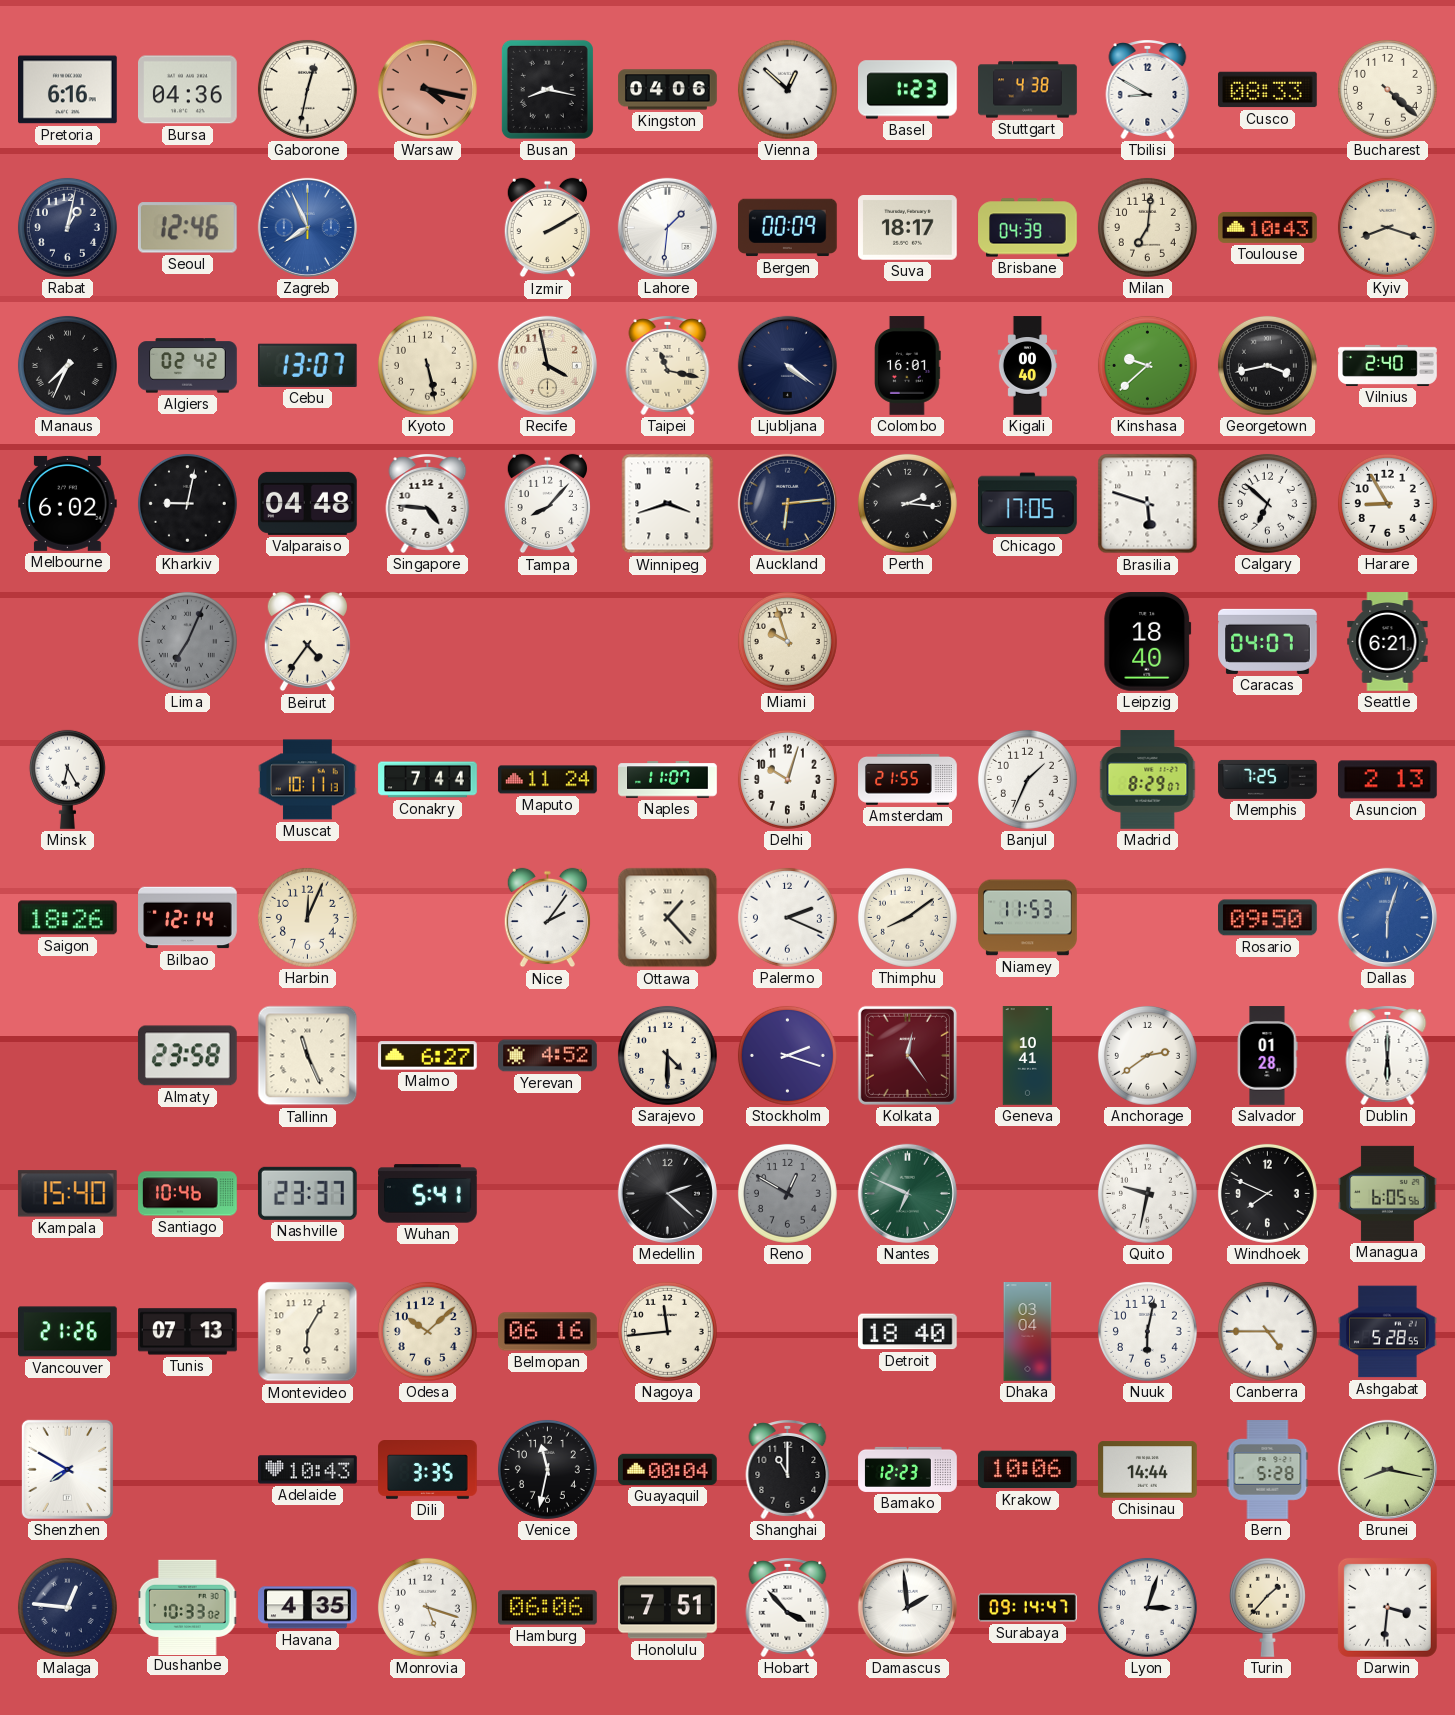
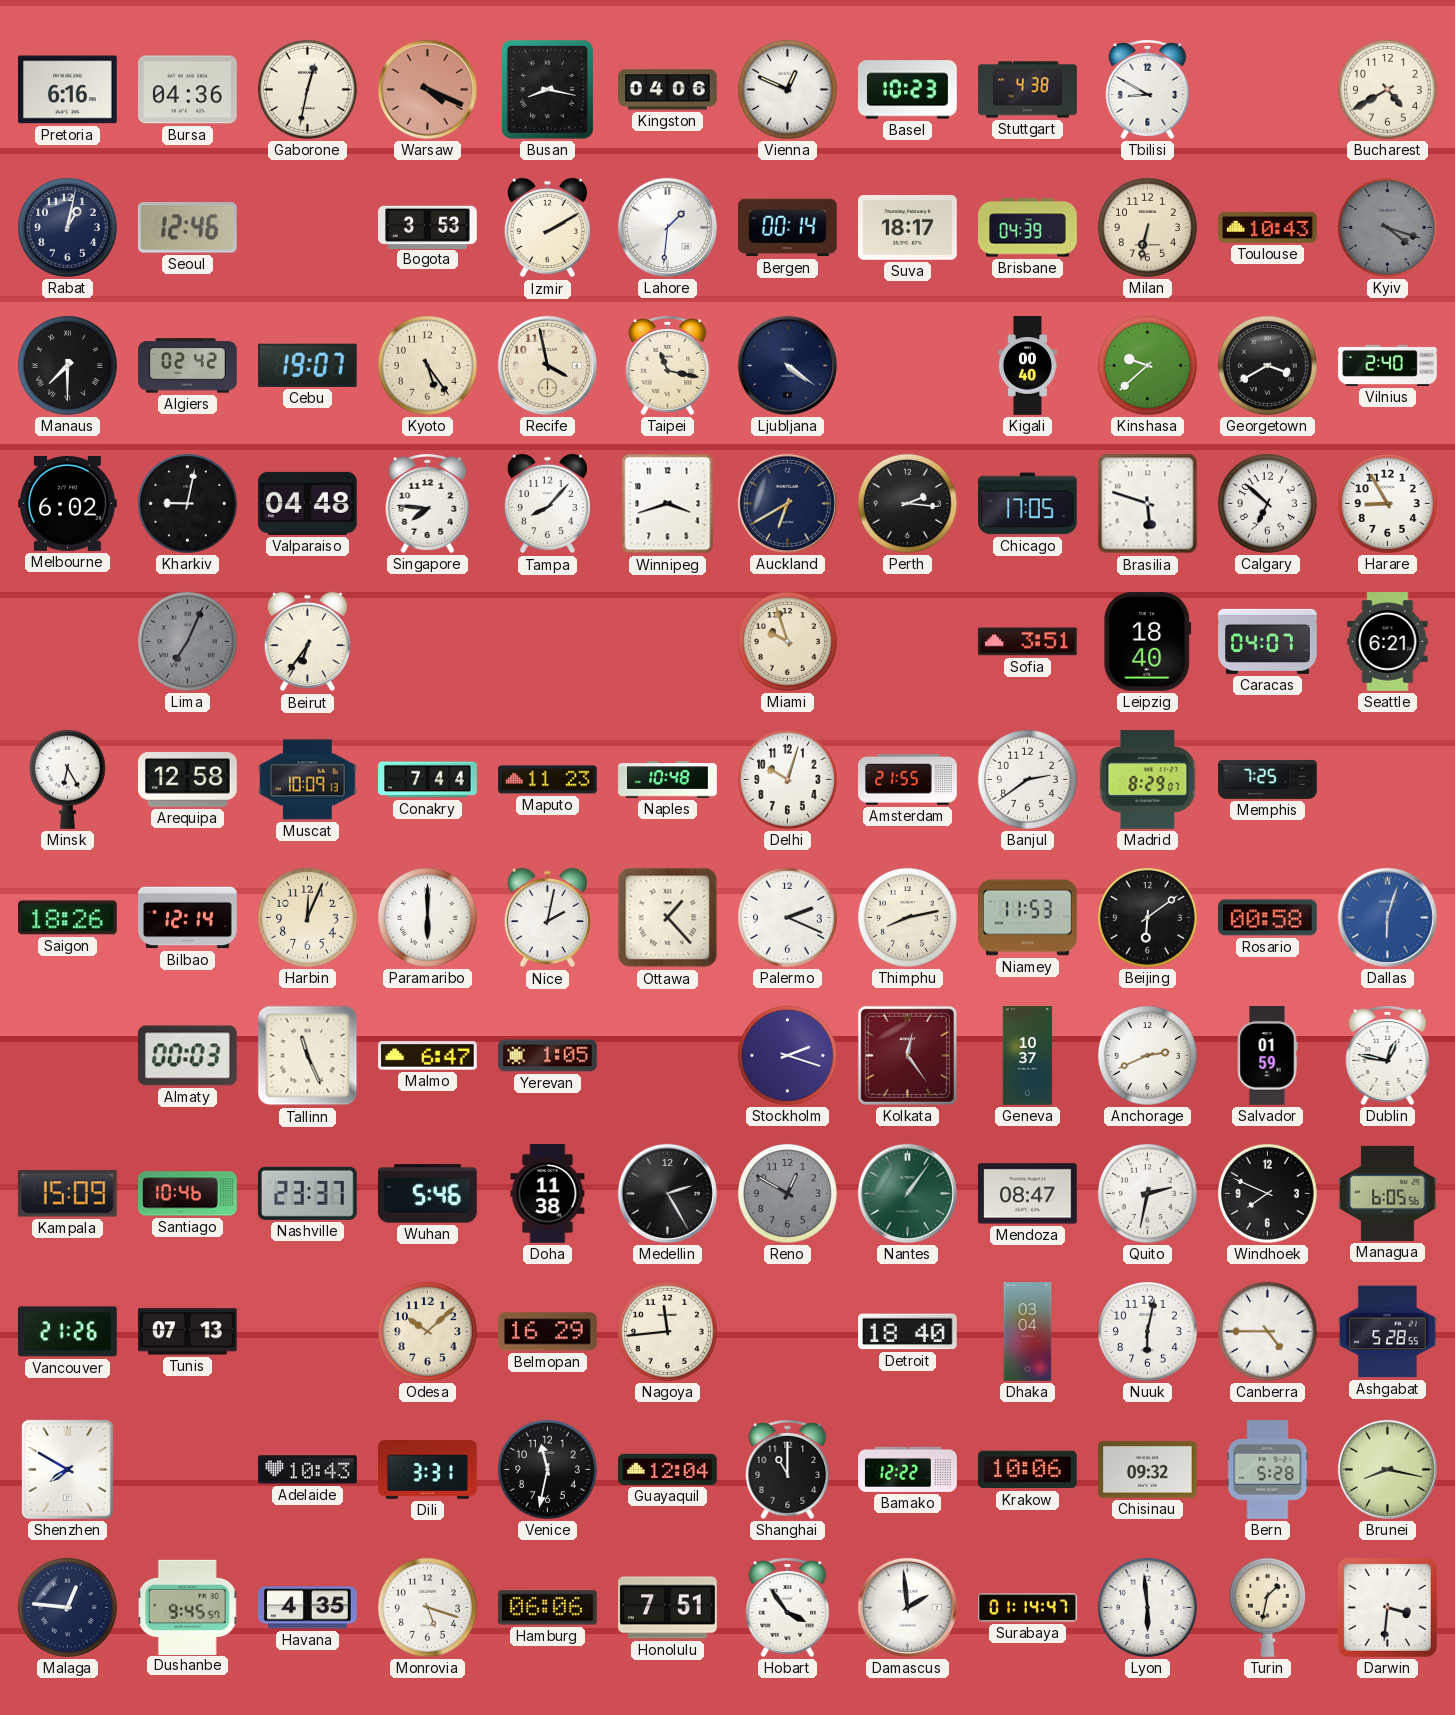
Warsaw: 4:17 -> 4:19 (427, 89)
Vienna: 12:52 -> 12:49 (787, 89)
Basel: 1:23 -> 10:23 (908, 90)
Cusco: 08:33 -> none (1268, 90)
Bucharest: 4:22 -> 4:40 (1387, 89)
Zagreb: 7:56 -> none (307, 227)
Bogota: none -> 3:53 (428, 227)
Bergen: 00:09 -> 00:14 (788, 228)
Milan: 7:01 -> 6:32 (1147, 227)
Kyiv: 8:18 -> 4:18 (1387, 227)
Kyiv dial: cream -> grey (1387, 227)
Manaus: 7:34 -> 7:30 (67, 365)
Cebu: 13:07 -> 19:07 (307, 365)
Kyoto: 5:28 -> 5:24 (427, 365)
Colombo: 16:01 -> none (908, 366)
Georgetown: 3:43 -> 3:40 (1267, 365)
Singapore: 4:46 -> 7:46 (428, 504)
Auckland: 6:14 -> 6:40 (787, 503)
Beirut: 4:36 -> 6:36 (307, 642)
Sofia: none -> 3:51 (1028, 642)
Arequipa: none -> 12:58 (188, 780)
Muscat: 10:11 -> 10:09 (308, 780)
Maputo: 11:24 -> 11:23 (548, 780)
Naples: 11:07 -> 10:48 (668, 780)
Banjul: 1:34 -> 2:39 (1027, 779)
Asuncion: 2:13 -> none (1388, 780)
Paramaribo: none -> 6:00 (427, 917)
Nice: 2:06 -> 2:02 (547, 918)
Thimphu: 8:09 -> 8:13 (907, 917)
Beijing: none -> 6:09 (1147, 917)
Rosario: 09:50 -> 00:58 (1268, 918)
Almaty: 23:58 -> 00:03 (188, 1056)
Malmo: 6:27 -> 6:47 (428, 1056)
Yerevan: 4:52 -> 1:05 (548, 1056)
Sarajevo: 4:30 -> none (667, 1055)
Geneva: 10:41 -> 10:37 (1028, 1056)
Anchorage: 2:39 -> 2:41 (1147, 1055)
Salvador: 01:28 -> 01:59 (1267, 1056)
Dublin: 6:00 -> 12:47 (1388, 1056)
Kampala: 15:40 -> 15:09 (67, 1194)
Wuhan: 5:41 -> 5:46 (428, 1194)
Doha: none -> 11:38 (548, 1194)
Medellin: 2:22 -> 2:25 (667, 1193)
Nantes: 6:49 -> 1:06 (907, 1193)
Mendoza: none -> 08:47 (1028, 1194)
Quito: 9:32 -> 2:32 (1147, 1193)
Montevideo: 6:05 -> none (308, 1332)
Belmopan: 06:16 -> 16:29 (548, 1332)
Dili: 3:35 -> 3:31 (428, 1470)
Guayaquil: 00:04 -> 12:04 (668, 1469)
Bamako: 12:23 -> 12:22 (908, 1469)
Chisinau: 14:44 -> 09:32 (1148, 1470)
Dushanbe: 10:33 -> 9:45 (188, 1607)
Hobart: 3:53 -> 3:54 (788, 1608)
Surabaya: 09:14 -> 01:14 (1028, 1608)
Lyon: 3:03 -> 5:59 (1147, 1607)
Turin: 1:37 -> 1:32 (1267, 1607)
